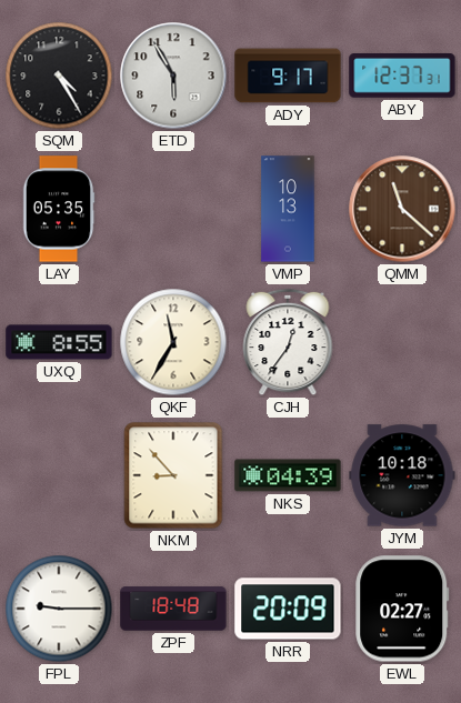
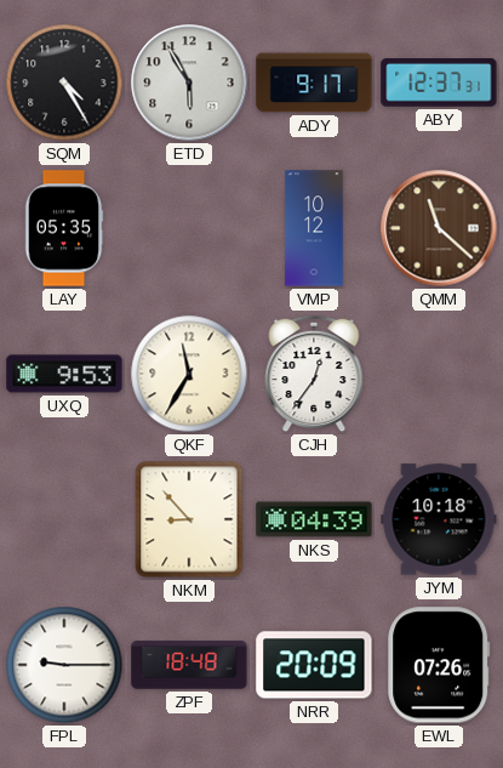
VMP: 10:13 -> 10:12 (314, 228)
UXQ: 8:55 -> 9:53 (64, 374)
EWL: 02:27 -> 07:26 (439, 665)
